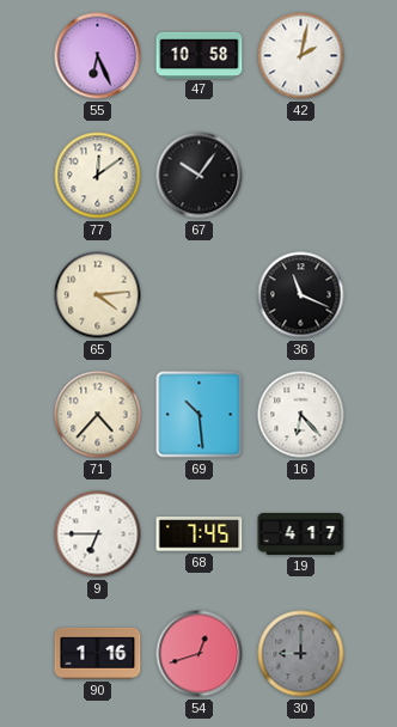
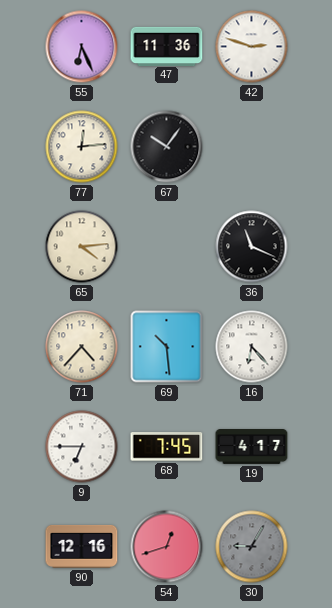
47: 10:58 -> 11:36 (167, 46)
42: 2:02 -> 2:48 (252, 47)
77: 12:09 -> 12:14 (82, 147)
90: 1:16 -> 12:16 (82, 546)
30: 9:00 -> 9:05 (252, 547)
